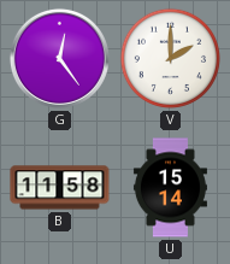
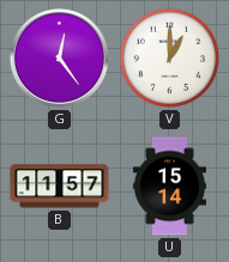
V: 2:00 -> 1:00 (169, 57)
B: 11:58 -> 11:57 (60, 187)
